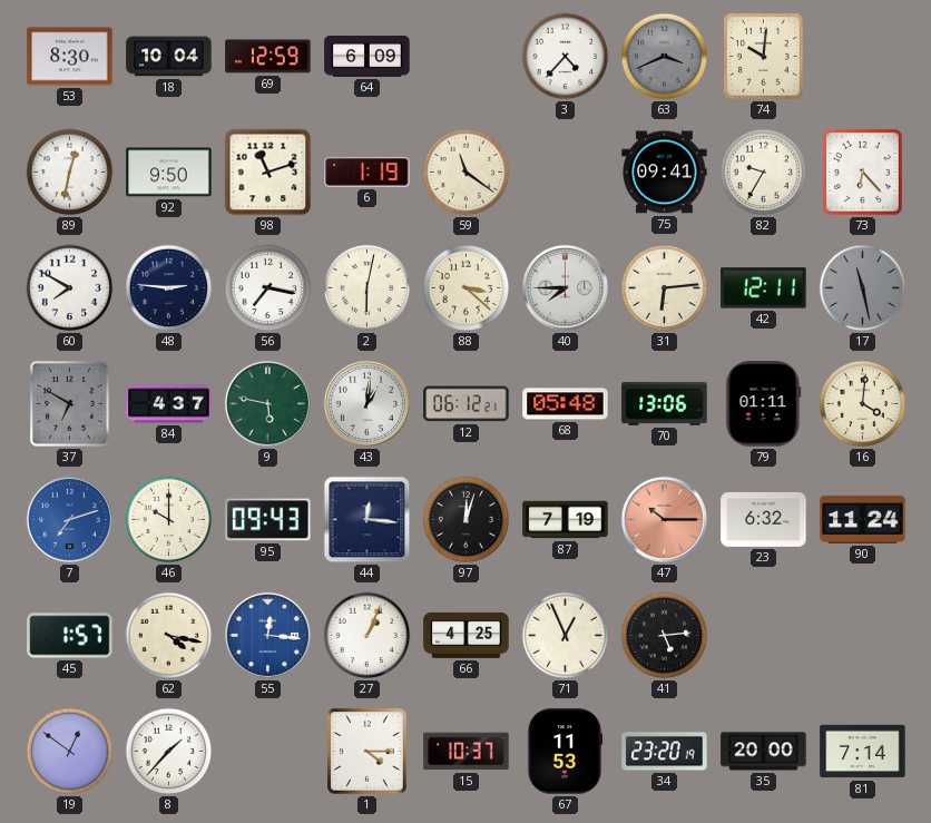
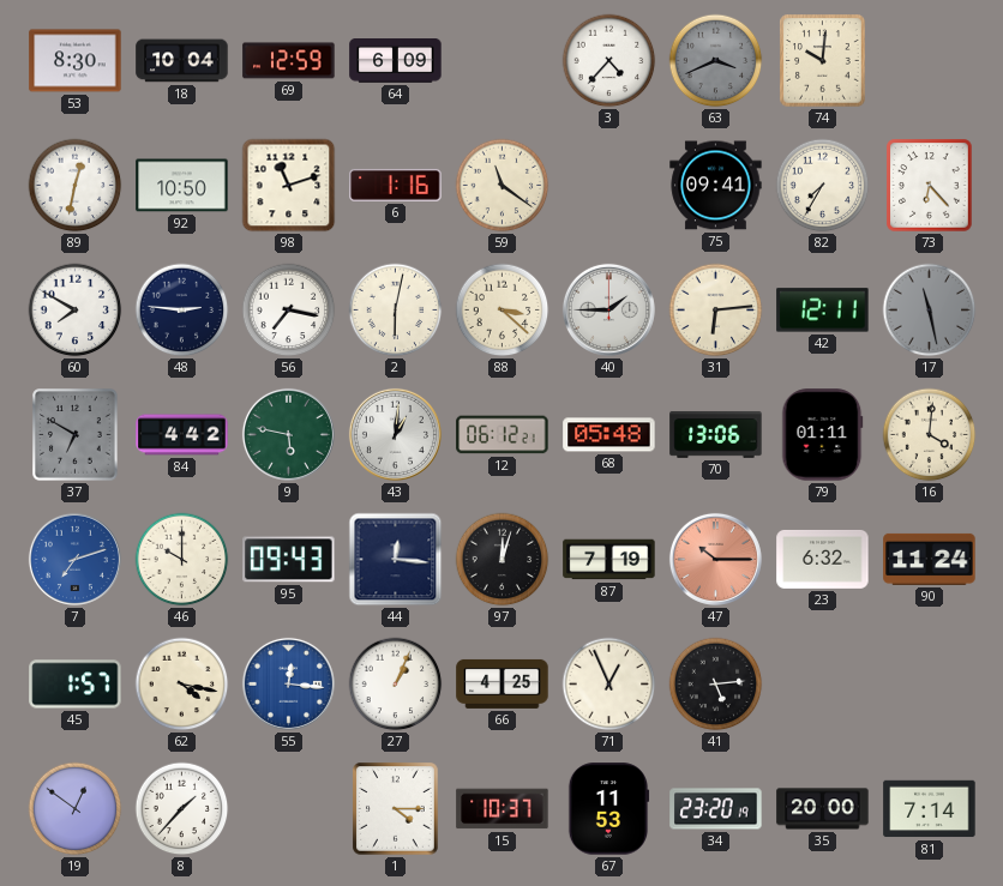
92: 9:50 -> 10:50 (182, 186)
6: 1:19 -> 1:16 (396, 185)
82: 9:35 -> 7:35 (823, 186)
40: 7:45 -> 1:45 (608, 309)
84: 4:37 -> 4:42 (182, 435)
